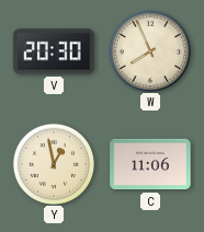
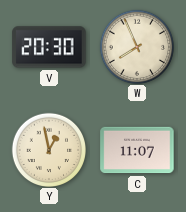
C: 11:06 -> 11:07 (137, 150)
